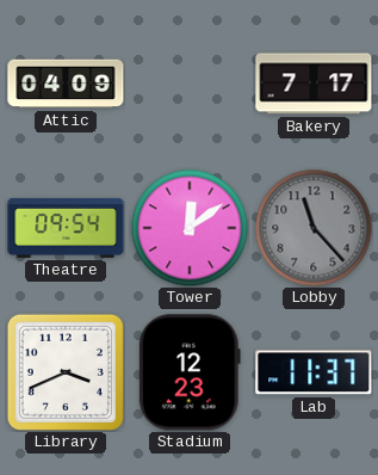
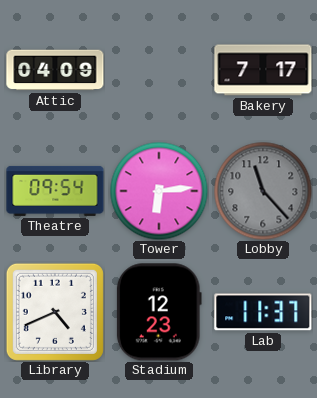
Tower: 12:09 -> 6:14 (159, 191)
Library: 3:41 -> 4:41 (55, 312)
